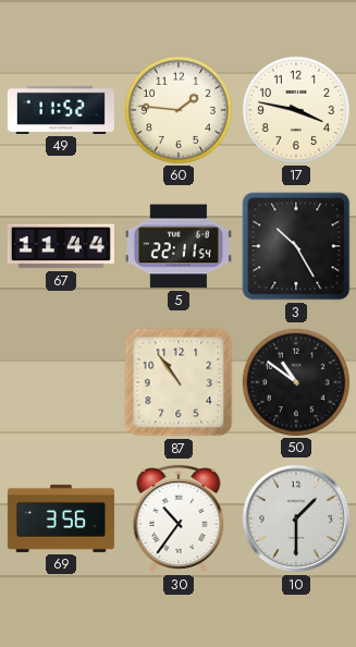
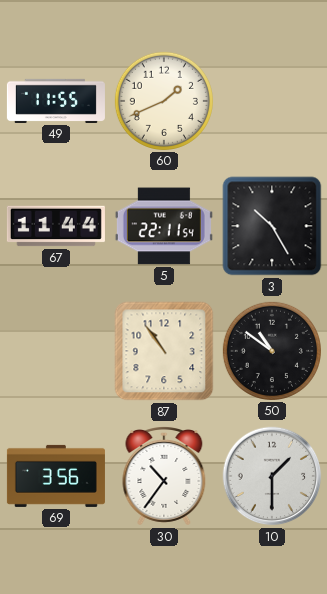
49: 11:52 -> 11:55 (56, 101)
60: 1:46 -> 1:41 (164, 101)
17: 3:47 -> none (296, 110)
